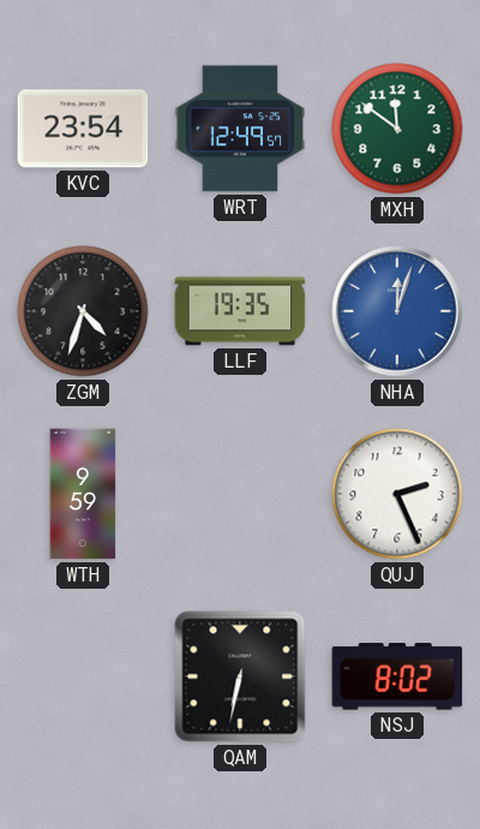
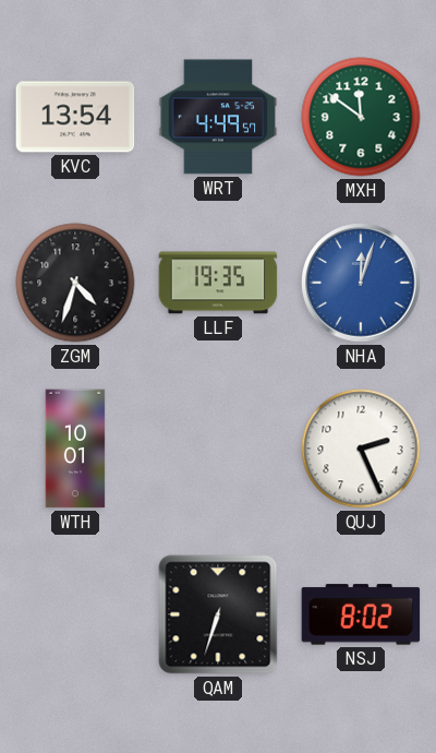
KVC: 23:54 -> 13:54 (75, 117)
WRT: 12:49 -> 4:49 (218, 117)
WTH: 9:59 -> 10:01 (75, 449)
QAM: 6:32 -> 6:33 (218, 614)
